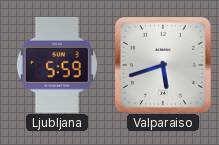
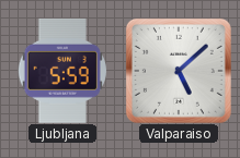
Valparaiso: 5:42 -> 5:08 (179, 71)
